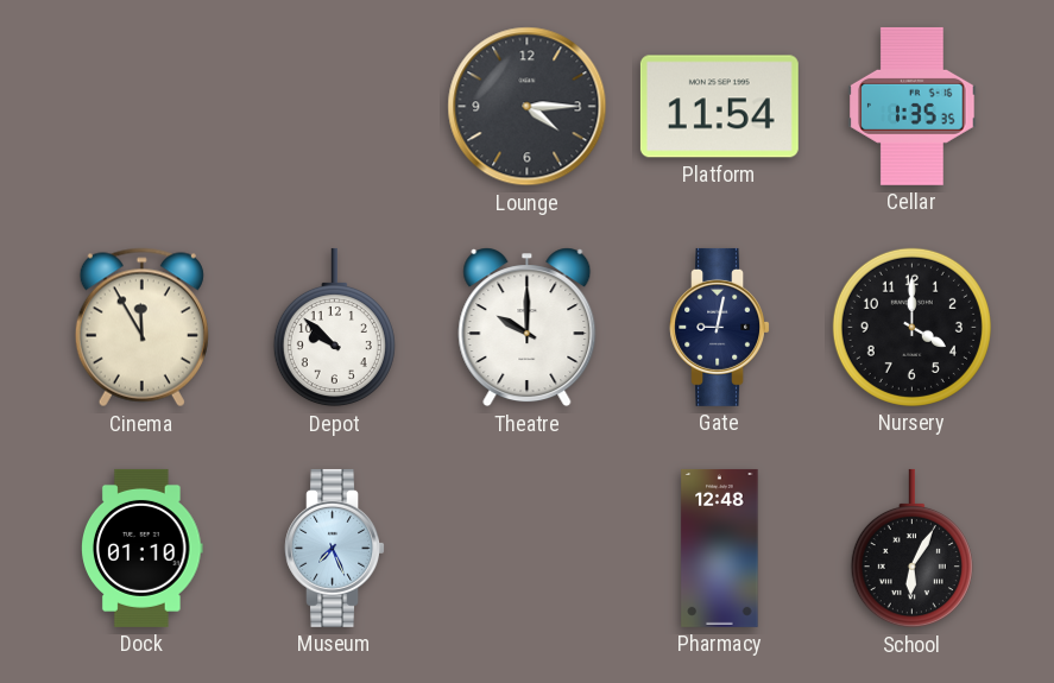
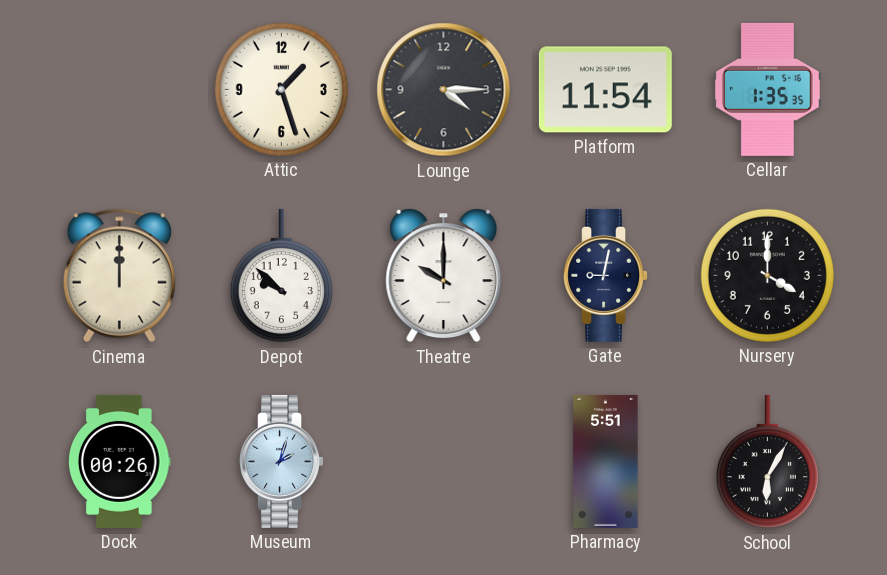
Attic: none -> 1:27 (281, 89)
Cinema: 11:55 -> 12:00 (119, 276)
Dock: 01:10 -> 00:26 (120, 461)
Museum: 7:26 -> 2:03 (281, 461)
Pharmacy: 12:48 -> 5:51 (606, 461)
